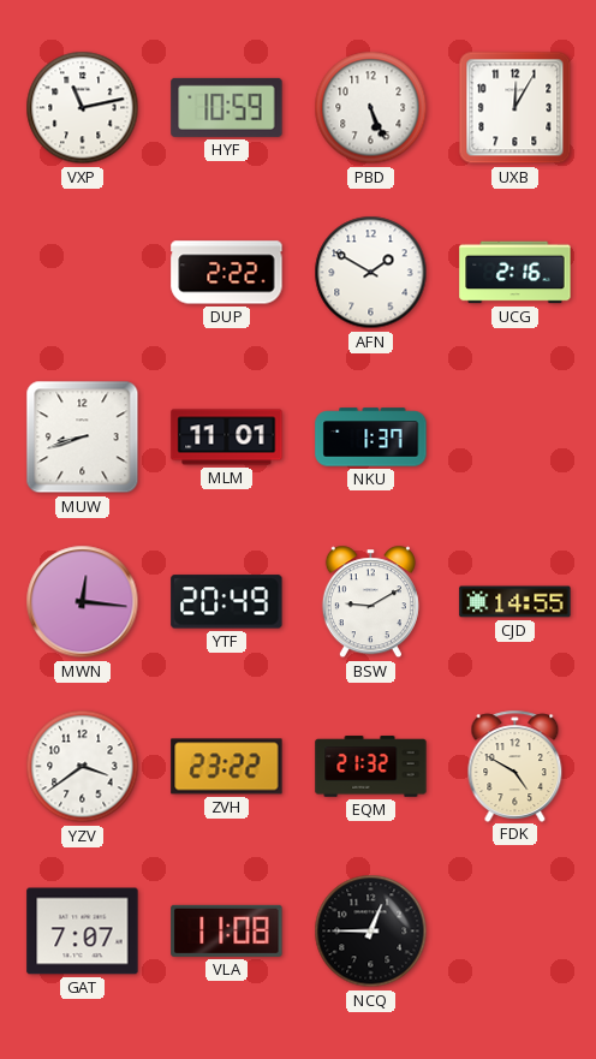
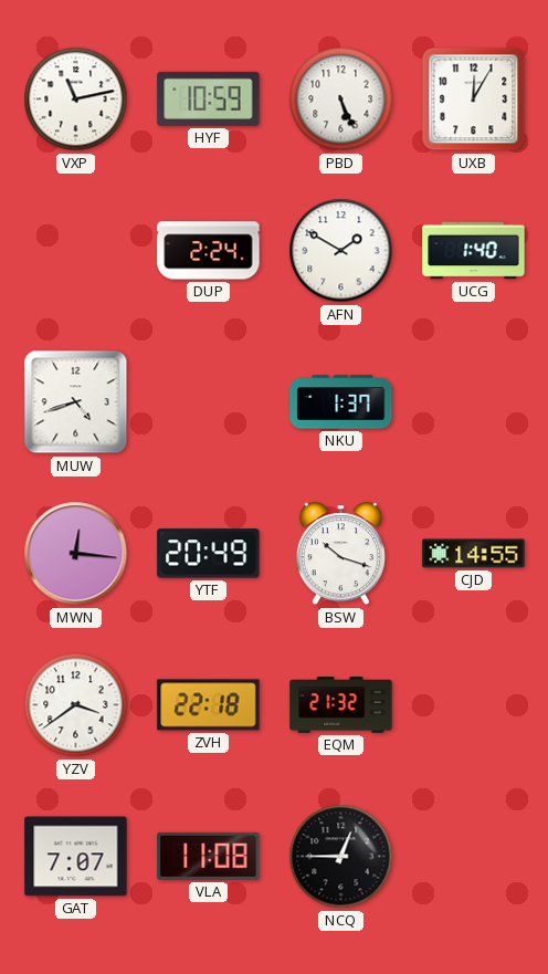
DUP: 2:22 -> 2:24 (209, 251)
UCG: 2:16 -> 1:40 (474, 251)
MUW: 8:42 -> 4:42 (76, 402)
MLM: 11:01 -> none (227, 438)
BSW: 9:10 -> 10:18 (340, 554)
ZVH: 23:22 -> 22:18 (209, 705)
FDK: 4:50 -> none (515, 766)
